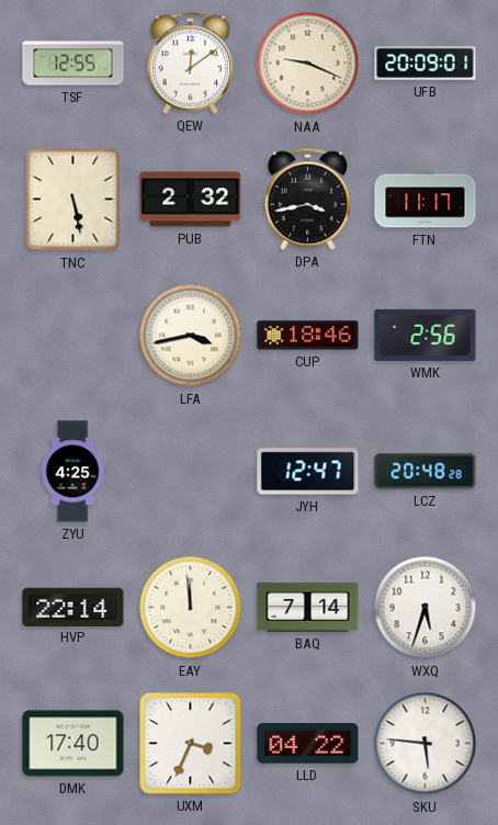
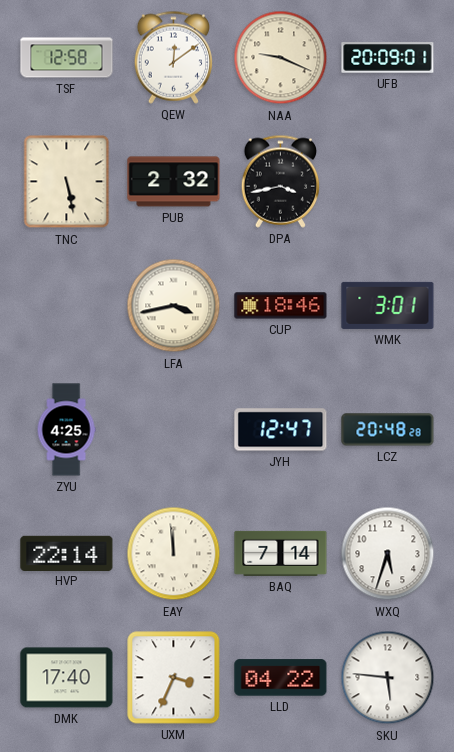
TSF: 12:55 -> 12:58 (67, 58)
FTN: 11:17 -> none (426, 200)
WMK: 2:56 -> 3:01 (388, 305)
